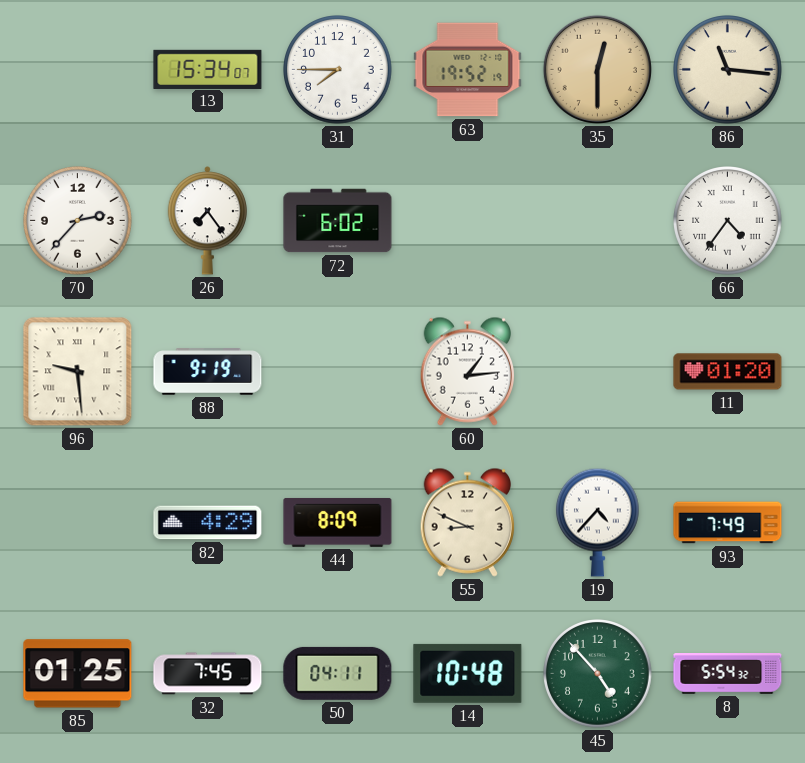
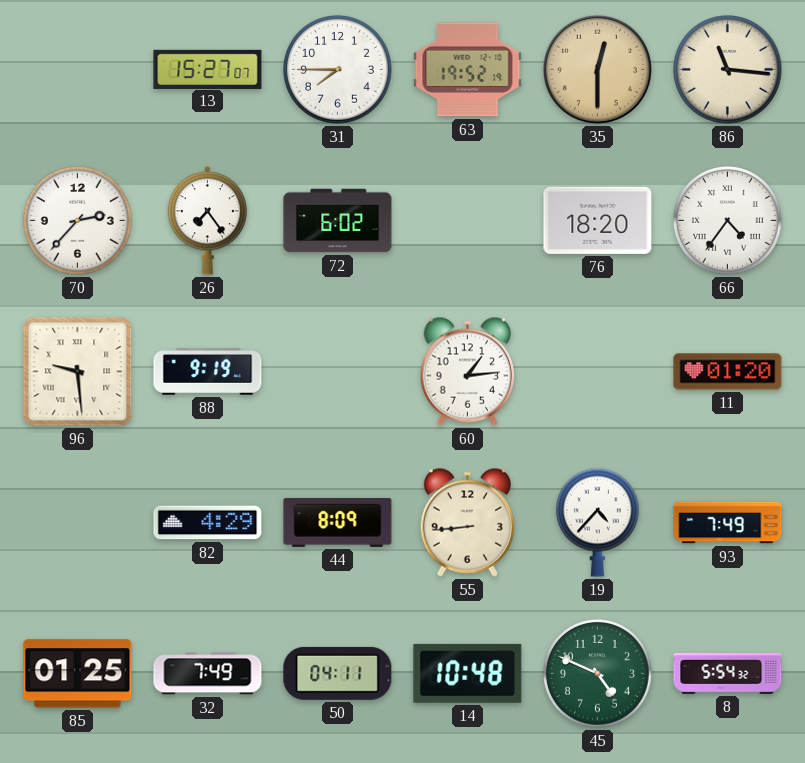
13: 15:34 -> 15:27 (208, 69)
76: none -> 18:20 (598, 220)
55: 8:49 -> 8:44 (468, 522)
32: 7:45 -> 7:49 (208, 674)
45: 4:53 -> 4:49 (598, 674)
